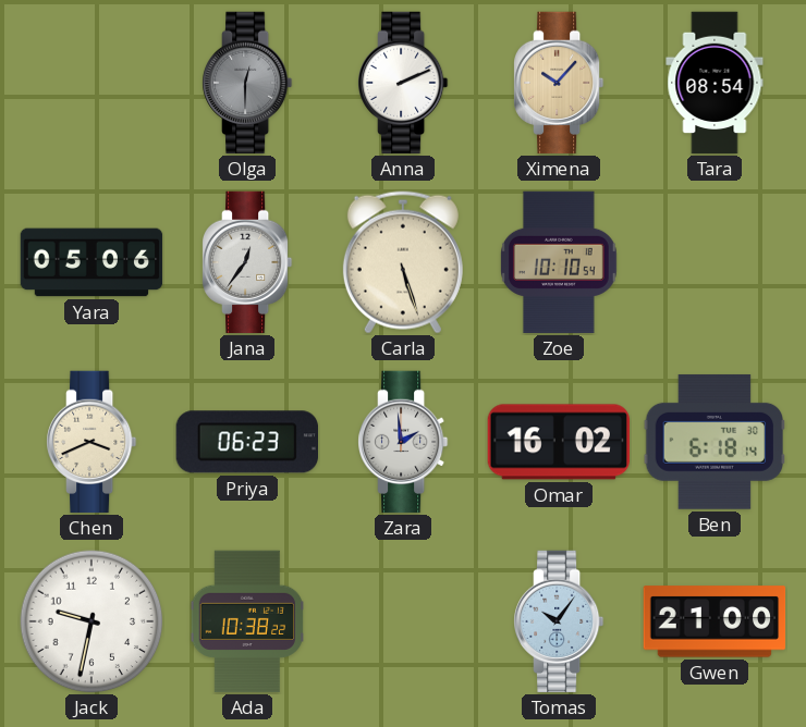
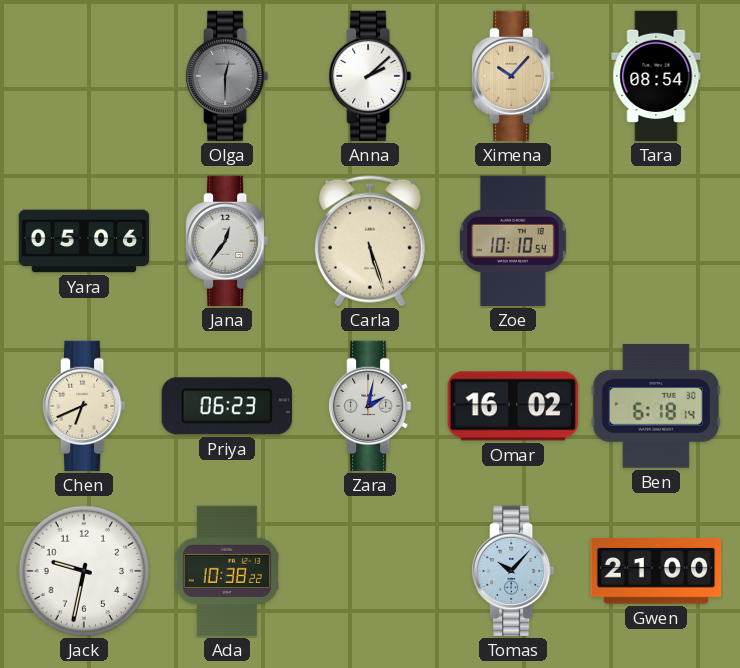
Anna: 2:11 -> 2:08 (371, 76)
Chen: 3:41 -> 6:41 (85, 406)
Zara: 1:59 -> 2:02 (371, 406)
Tomas: 10:06 -> 10:07 (514, 571)
